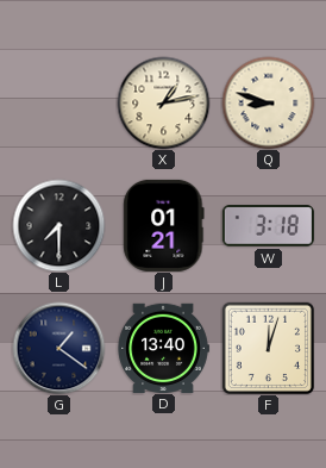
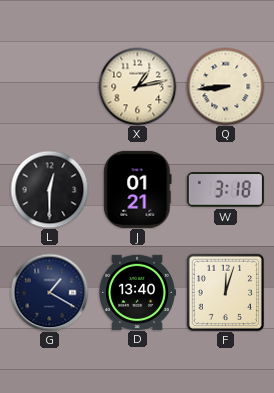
Q: 8:48 -> 8:44 (225, 86)
L: 7:30 -> 12:30 (49, 189)
G: 1:21 -> 1:20 (49, 292)
